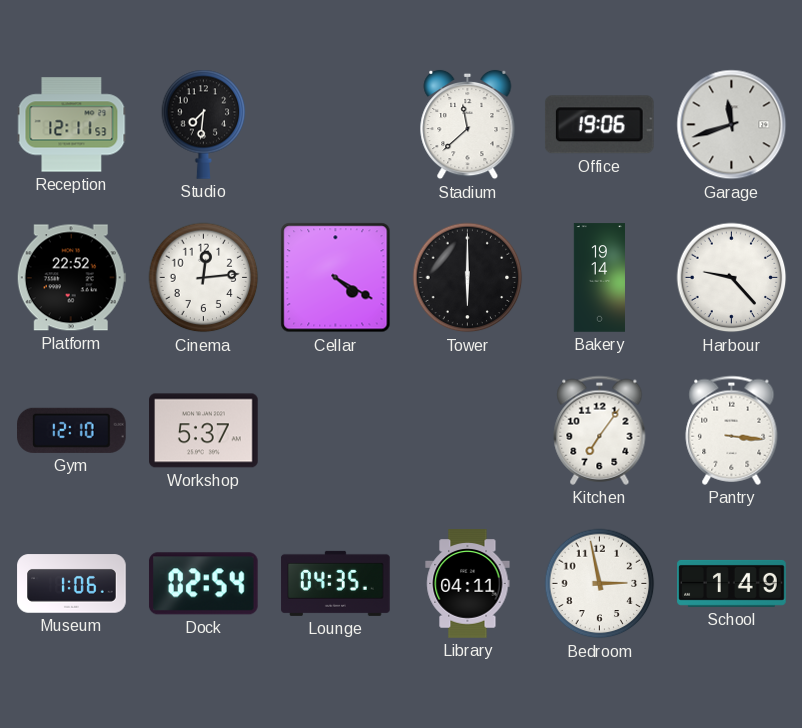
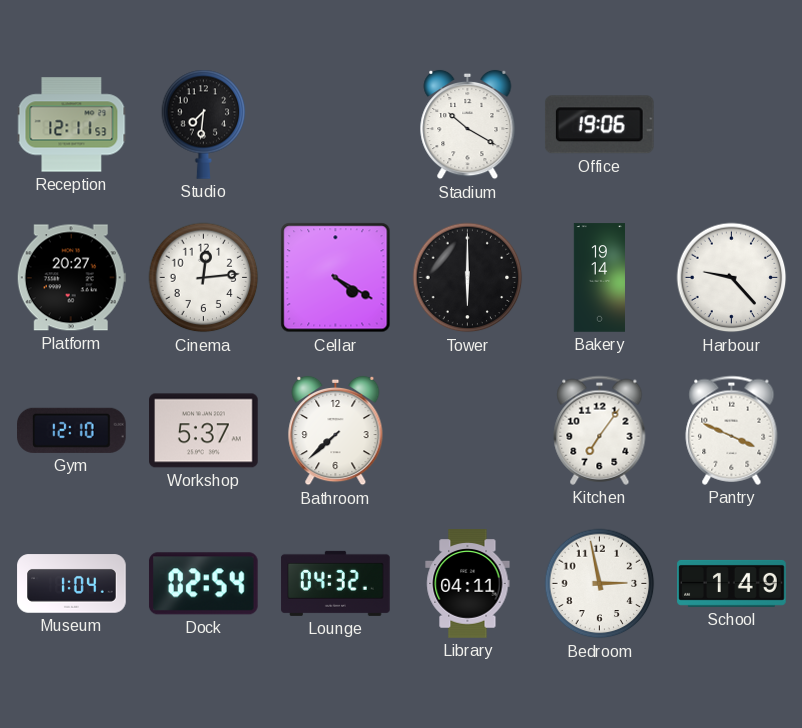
Stadium: 11:38 -> 10:20 (468, 125)
Garage: 11:42 -> none (732, 125)
Platform: 22:52 -> 20:27 (71, 278)
Bathroom: none -> 7:38 (336, 431)
Pantry: 3:16 -> 3:49 (732, 430)
Museum: 1:06 -> 1:04 (72, 584)
Lounge: 04:35 -> 04:32 (336, 583)
